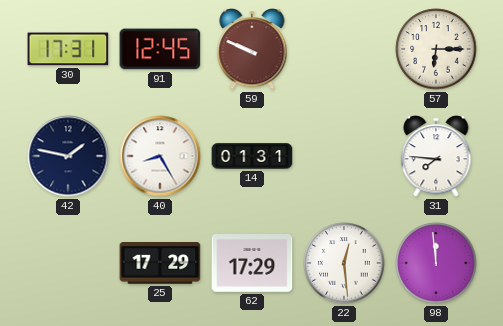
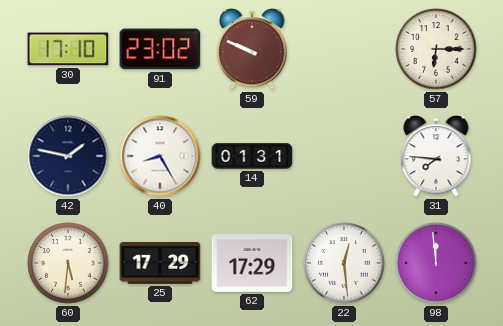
30: 17:31 -> 17:10 (68, 49)
91: 12:45 -> 23:02 (160, 49)
60: none -> 5:31 (68, 263)
